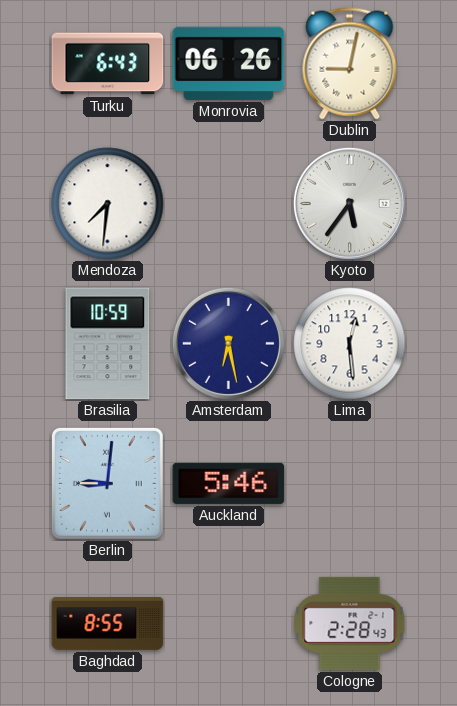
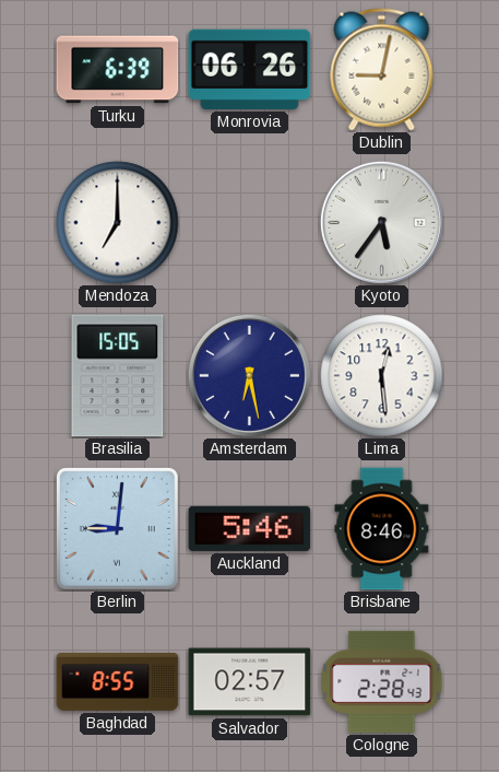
Turku: 6:43 -> 6:39 (118, 70)
Mendoza: 7:31 -> 7:00 (118, 223)
Brasilia: 10:59 -> 15:05 (118, 376)
Brisbane: none -> 8:46 (382, 529)
Salvador: none -> 02:57 (250, 682)
